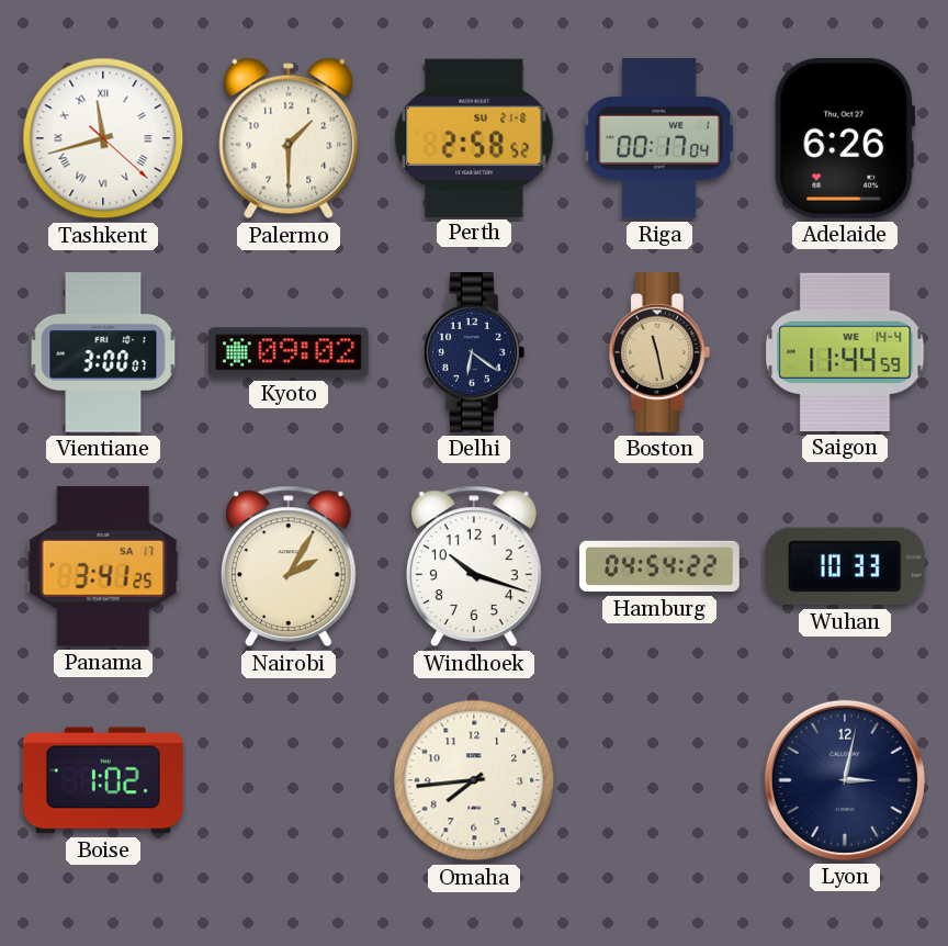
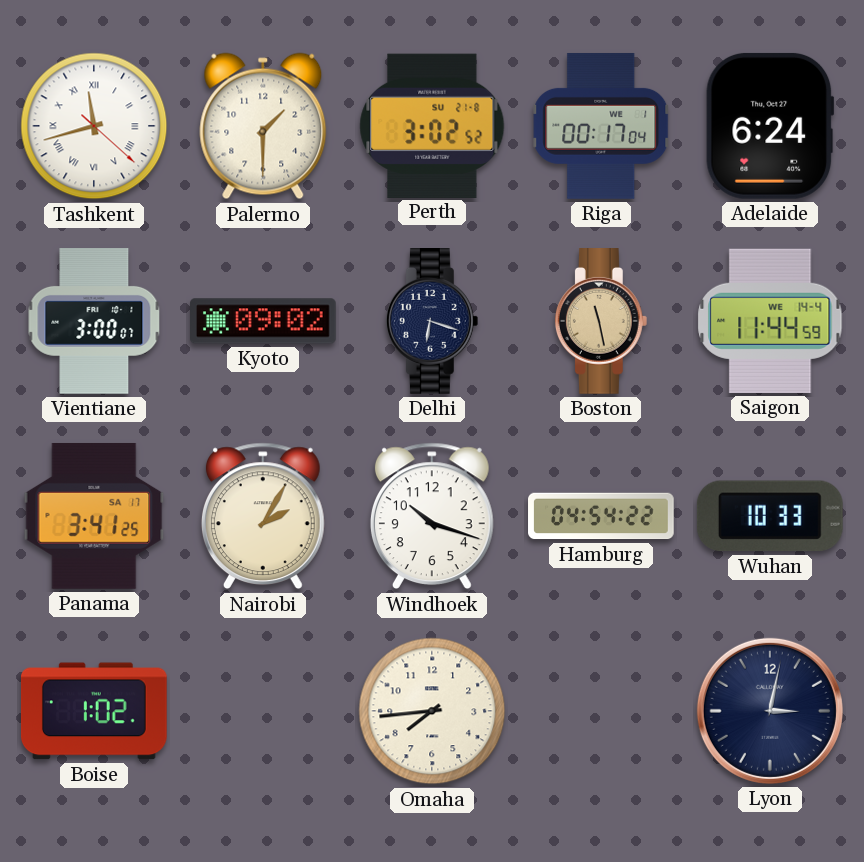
Perth: 2:58 -> 3:02 (432, 125)
Adelaide: 6:26 -> 6:24 (770, 126)
Delhi: 6:21 -> 6:18 (432, 322)
